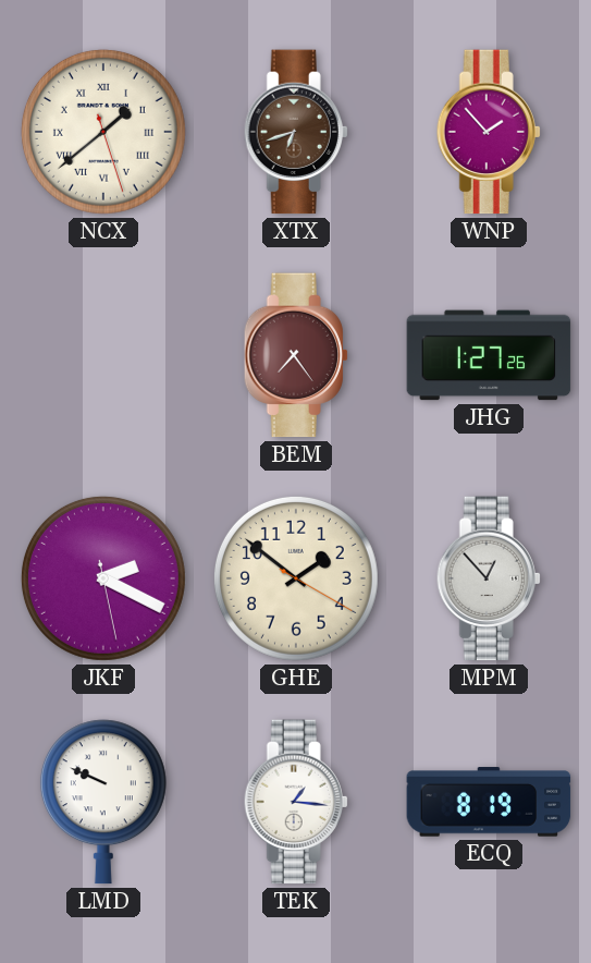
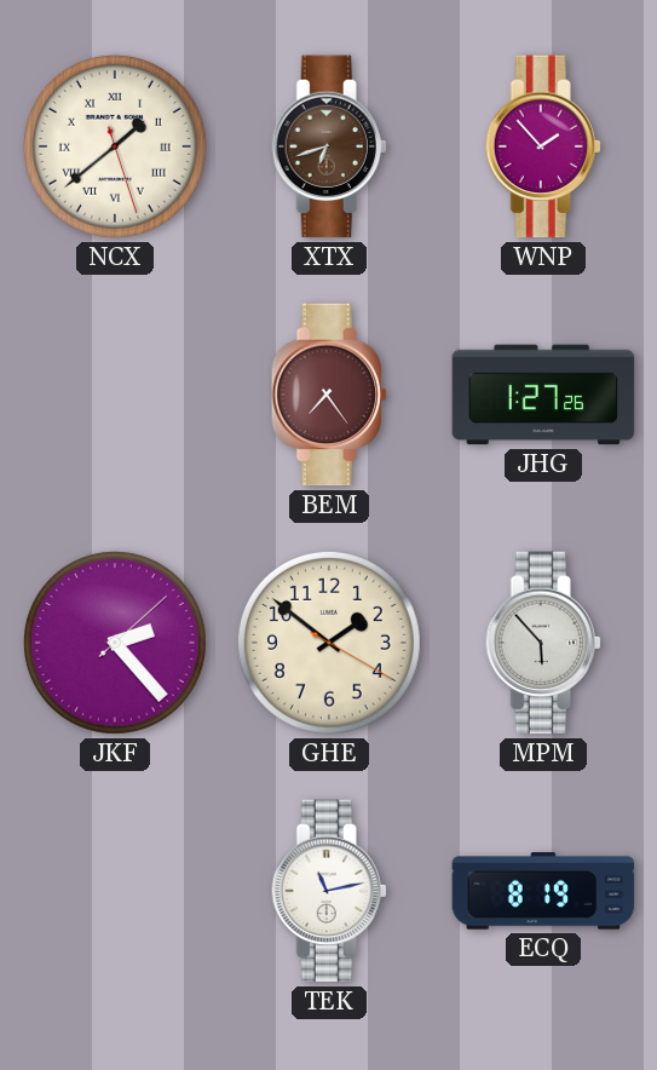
JKF: 2:19 -> 2:23 (115, 643)
MPM: 12:53 -> 5:53 (543, 643)
LMD: 9:49 -> none (103, 802)
TEK: 1:16 -> 11:13 (329, 891)
